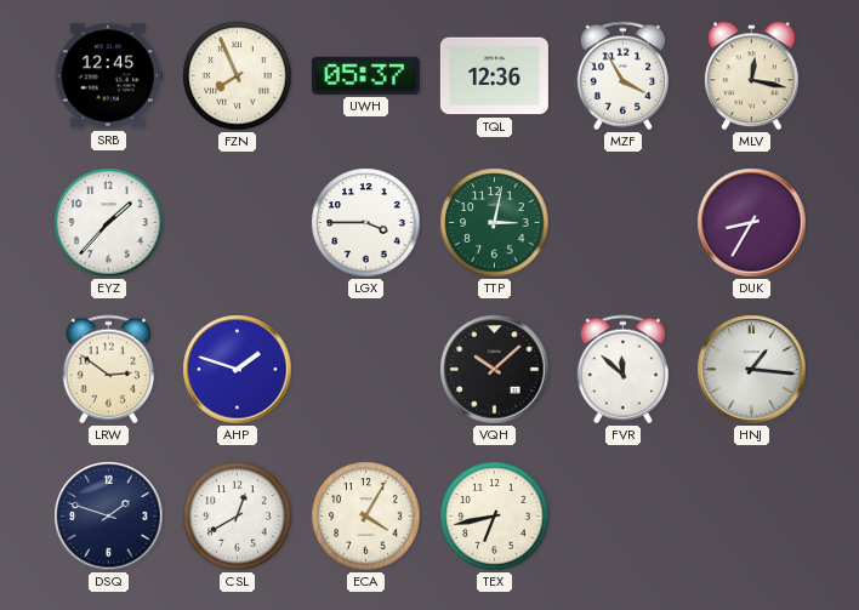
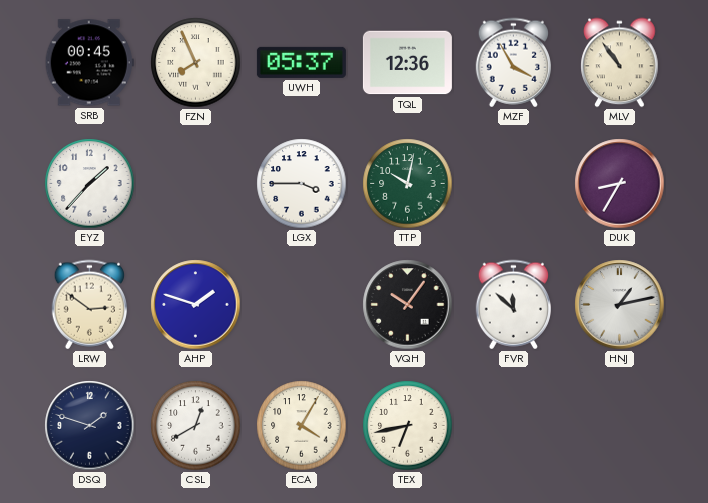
SRB: 12:45 -> 00:45 (89, 63)
MLV: 12:17 -> 10:54 (620, 63)
TTP: 3:02 -> 10:02 (408, 184)
VQH: 10:08 -> 10:06 (408, 305)
HNJ: 1:16 -> 1:13 (620, 305)
